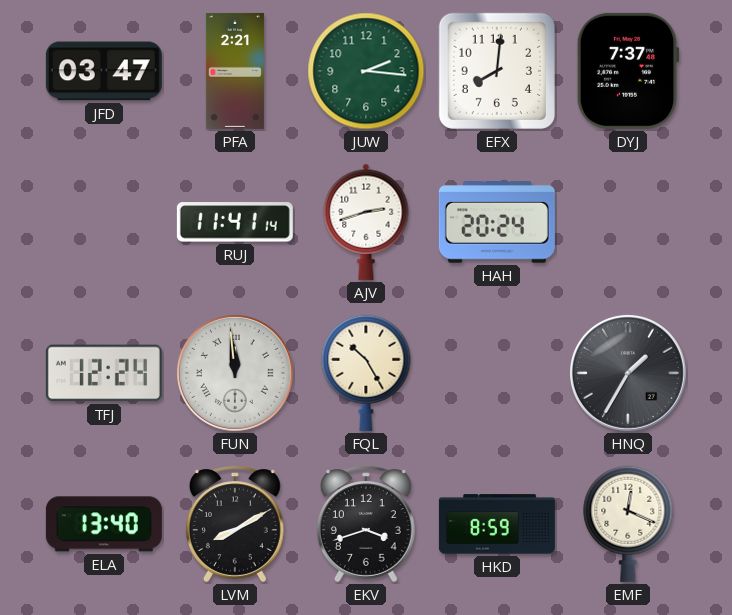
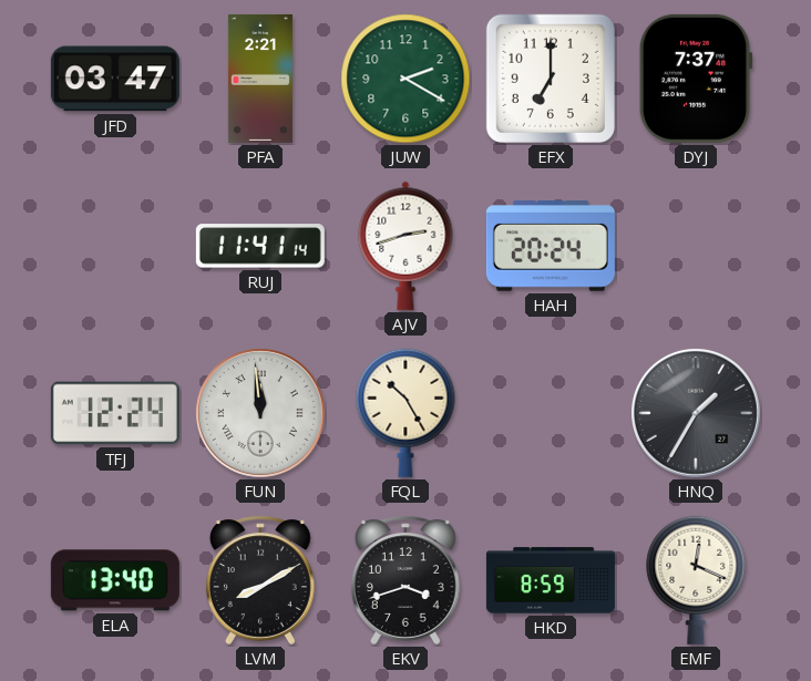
JUW: 2:16 -> 2:20 (405, 79)
EFX: 8:01 -> 7:00 (551, 79)
